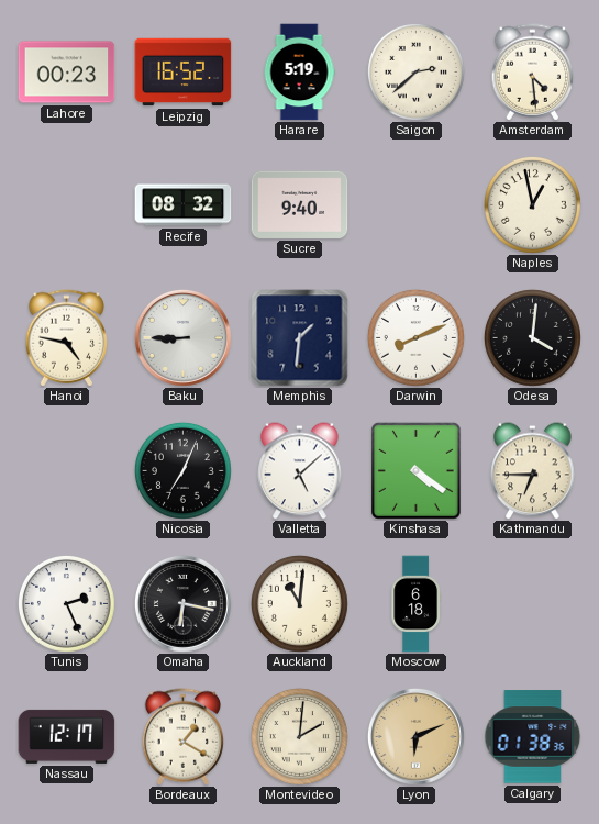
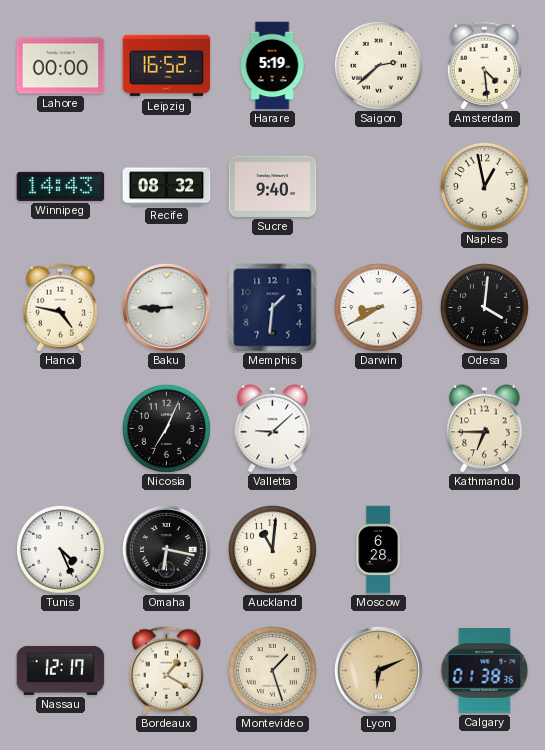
Lahore: 00:23 -> 00:00 (61, 66)
Winnipeg: none -> 14:43 (61, 186)
Darwin: 8:11 -> 8:40 (378, 307)
Valletta: 5:08 -> 9:08 (273, 429)
Kinshasa: 4:21 -> none (415, 470)
Tunis: 2:26 -> 4:26 (60, 549)
Moscow: 6:18 -> 6:28 (378, 550)
Montevideo: 2:01 -> 1:27 (272, 670)
